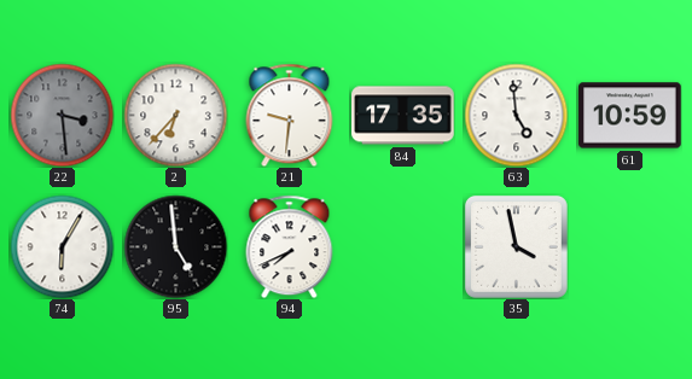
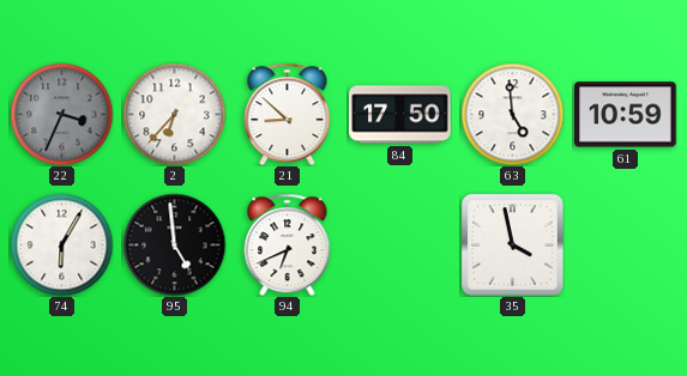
22: 3:29 -> 3:34 (61, 114)
21: 9:31 -> 8:52 (288, 114)
84: 17:35 -> 17:50 (400, 115)
94: 7:41 -> 6:41 (288, 244)
